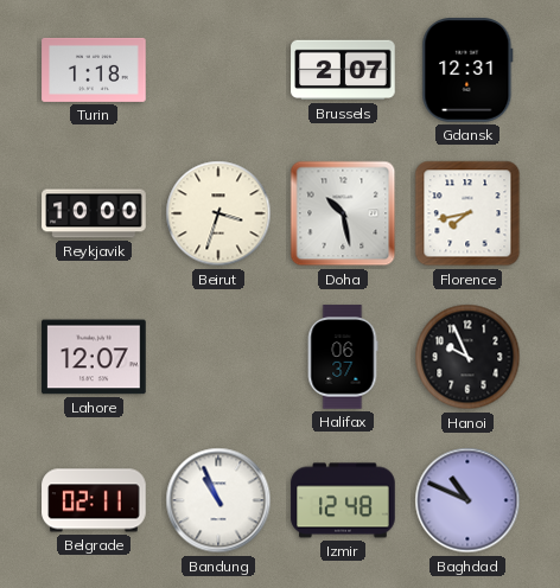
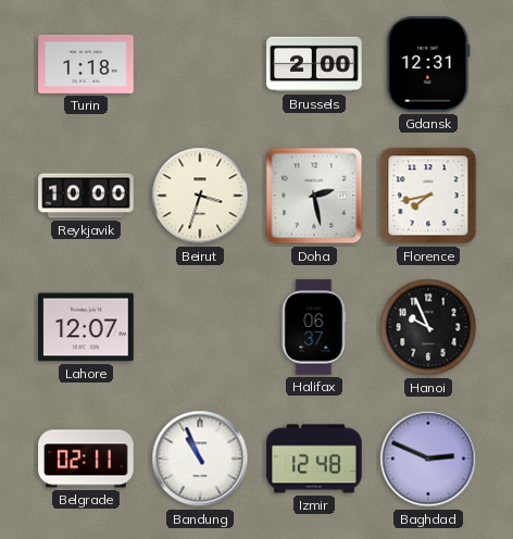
Brussels: 2:07 -> 2:00 (314, 64)
Doha: 10:28 -> 2:28 (314, 196)
Baghdad: 10:49 -> 2:49 (428, 459)
